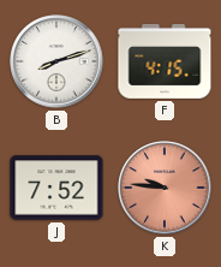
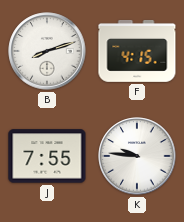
J: 7:52 -> 7:55 (47, 156)
K dial: salmon -> white (137, 156)
